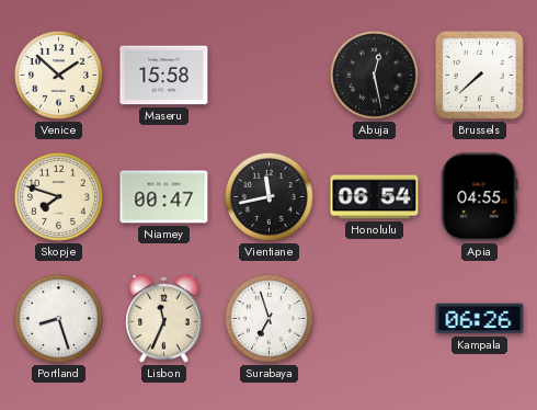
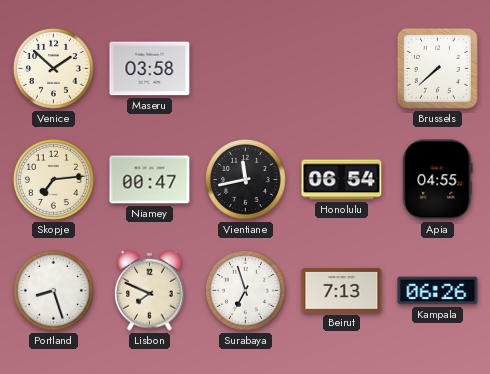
Maseru: 15:58 -> 03:58 (150, 69)
Abuja: 12:28 -> none (374, 75)
Skopje: 7:48 -> 7:14 (53, 179)
Lisbon: 11:34 -> 7:49 (150, 290)
Beirut: none -> 7:13 (342, 290)
